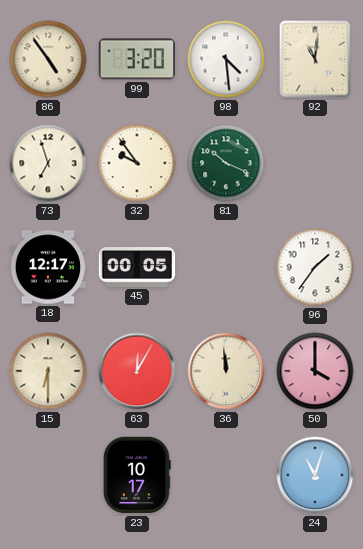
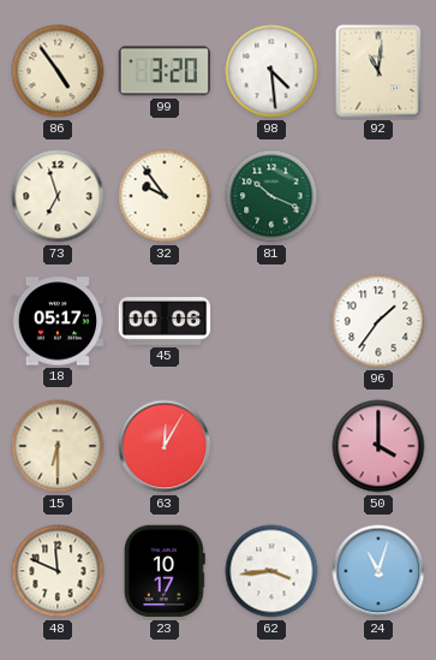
18: 12:17 -> 05:17 (58, 321)
45: 00:05 -> 00:06 (165, 322)
36: 11:59 -> none (226, 371)
48: none -> 11:49 (58, 571)
62: none -> 3:44 (271, 571)
